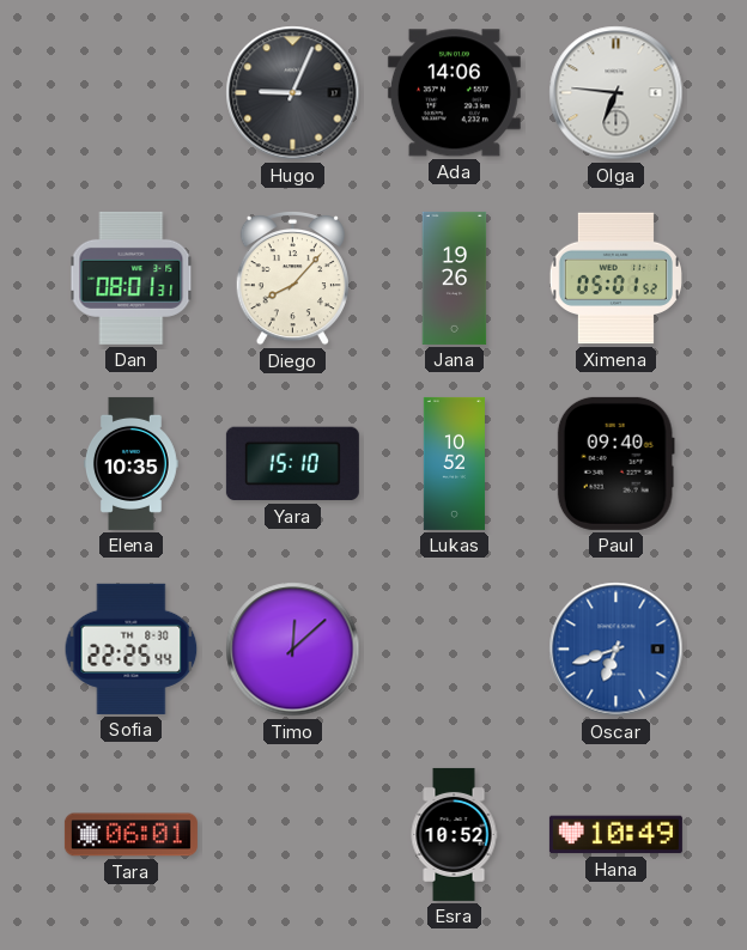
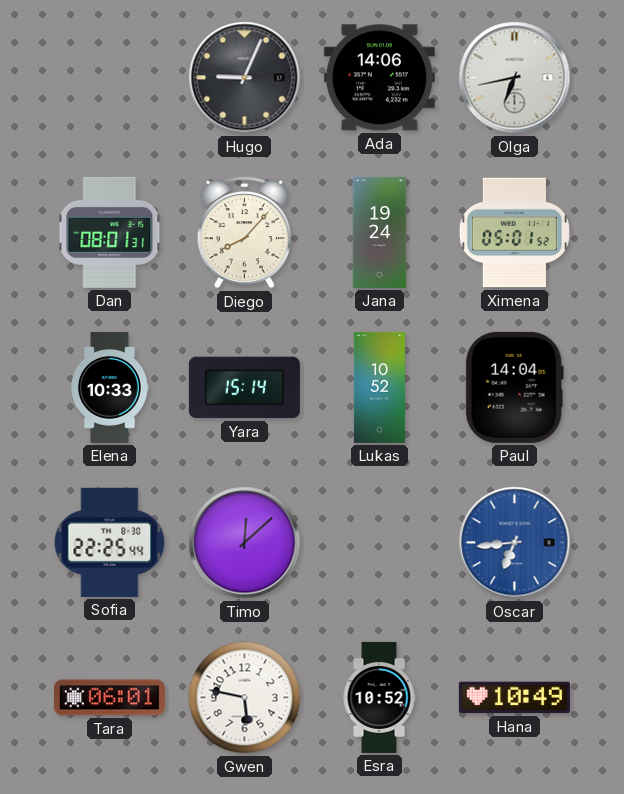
Olga: 6:46 -> 6:43 (515, 78)
Jana: 19:26 -> 19:24 (380, 232)
Elena: 10:35 -> 10:33 (110, 387)
Yara: 15:10 -> 15:14 (244, 388)
Paul: 09:40 -> 14:04 (514, 387)
Oscar: 6:42 -> 6:44 (515, 543)
Gwen: none -> 5:47 (245, 698)
